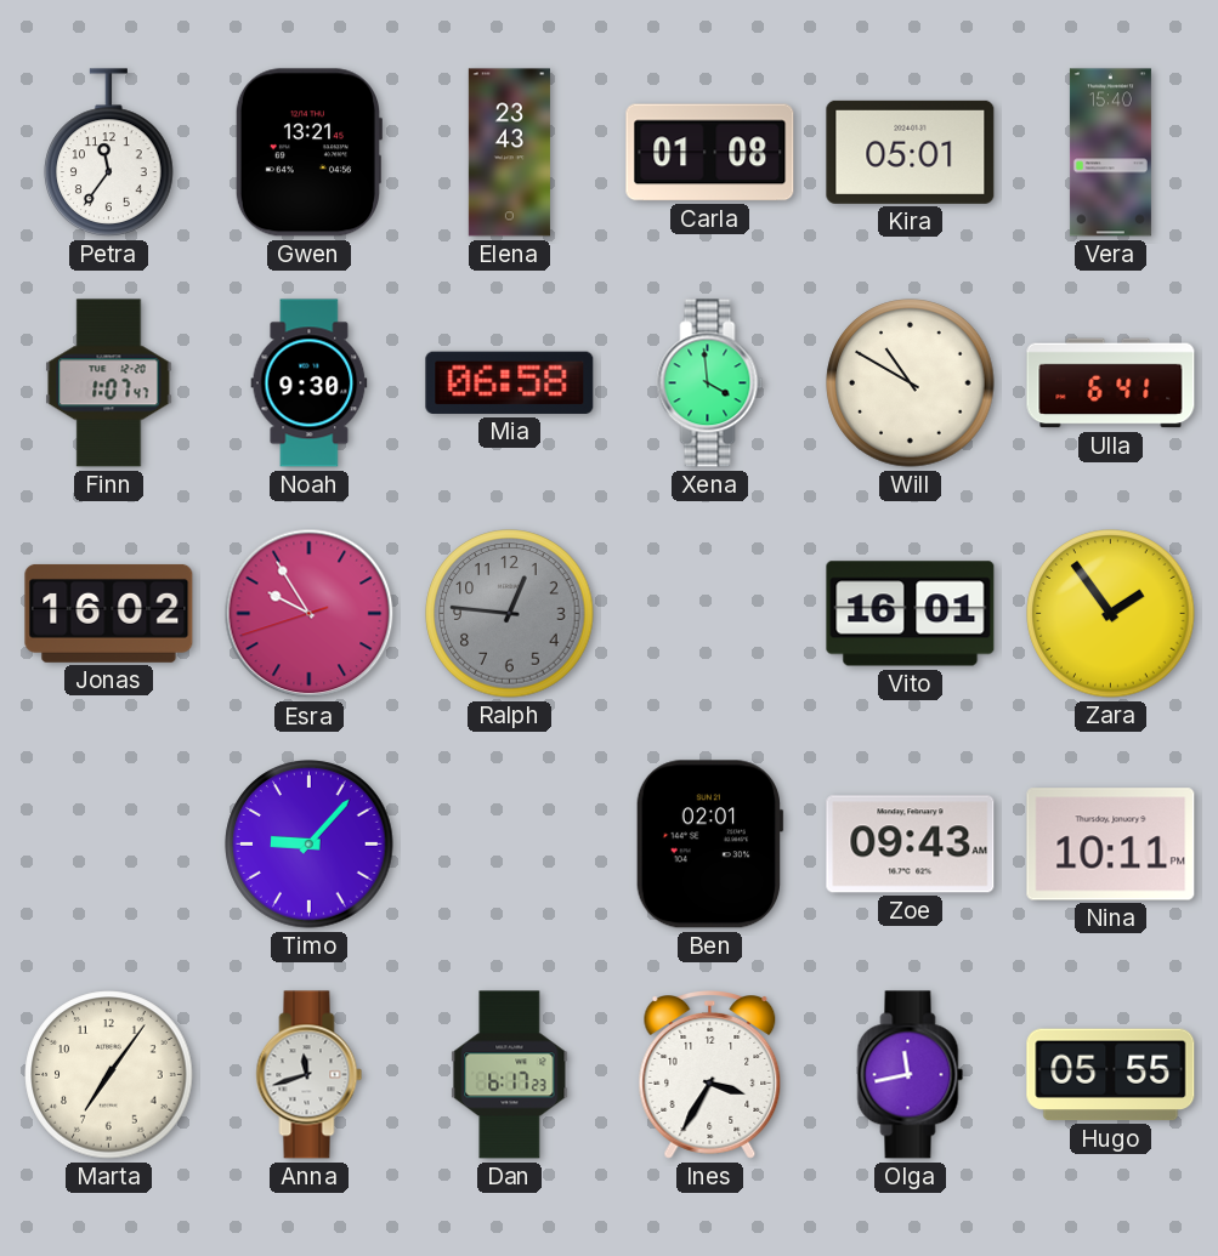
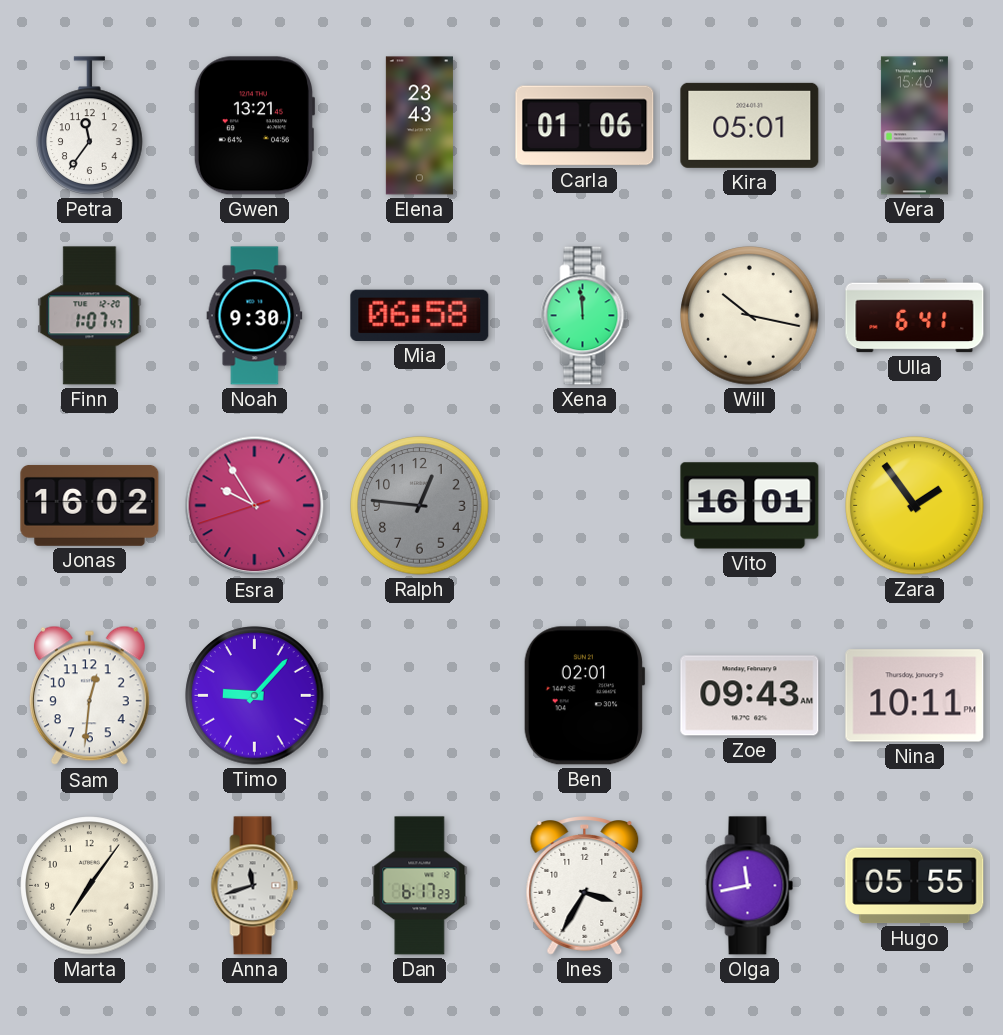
Carla: 01:08 -> 01:06 (585, 126)
Xena: 3:59 -> 11:59 (585, 316)
Will: 10:50 -> 10:17 (750, 316)
Sam: none -> 12:31 (89, 696)
